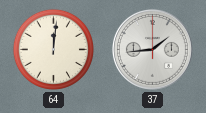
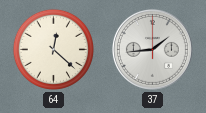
64: 12:01 -> 12:22 (53, 49)
